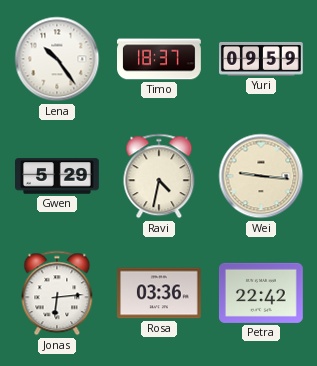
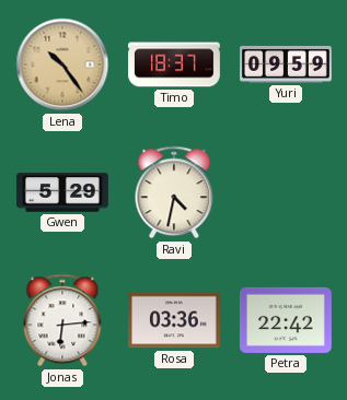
Lena dial: white -> champagne (62, 64)
Wei: 9:16 -> none (261, 176)
